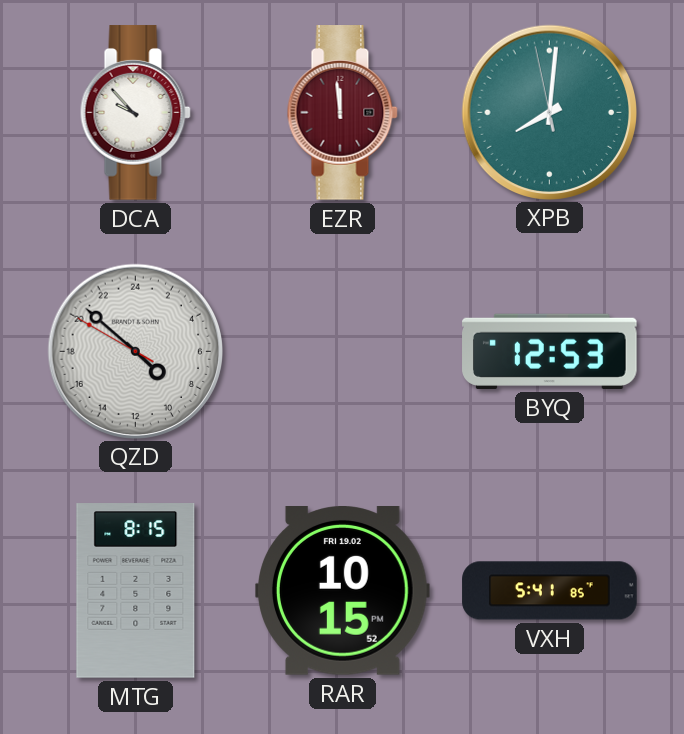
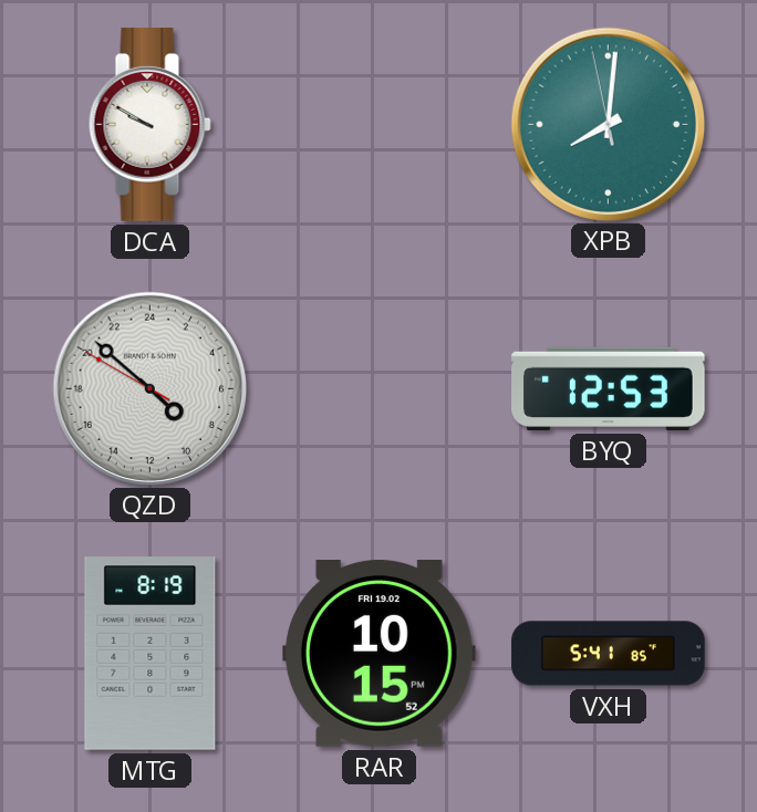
DCA: 9:53 -> 9:50 (149, 125)
EZR: 11:59 -> none (342, 113)
MTG: 8:15 -> 8:19 (151, 654)
